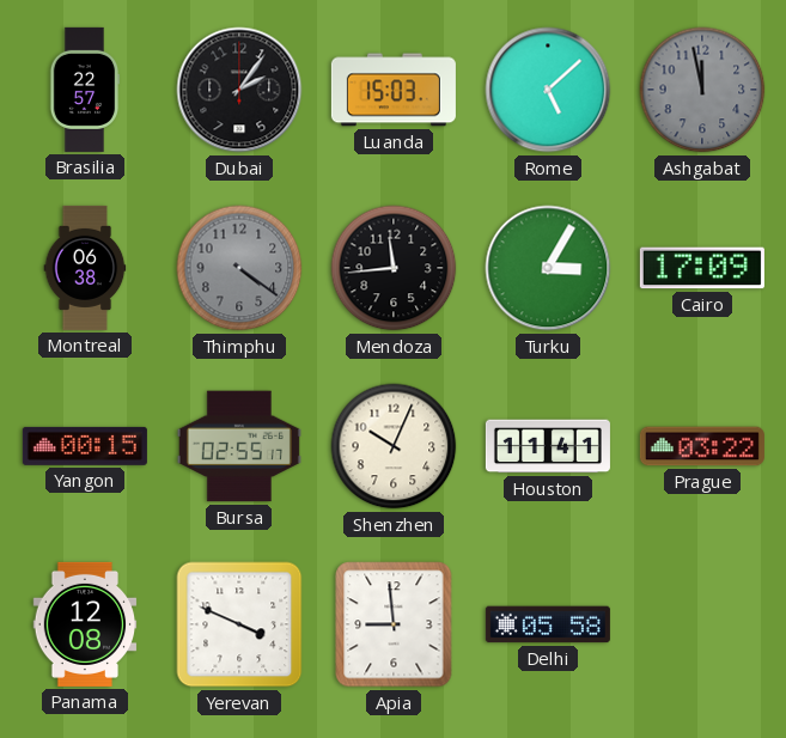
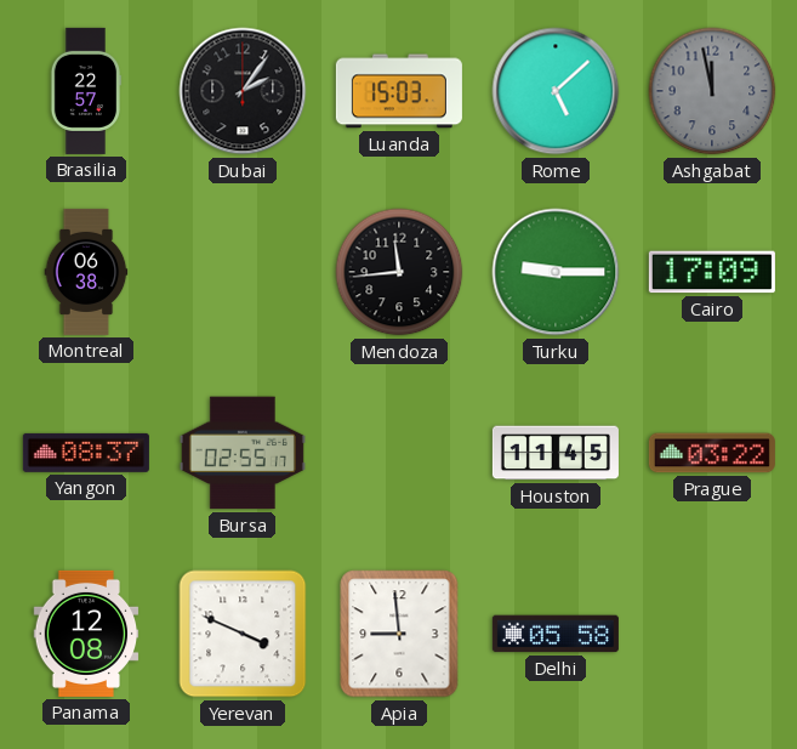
Thimphu: 4:21 -> none (239, 268)
Turku: 3:05 -> 9:15 (556, 272)
Yangon: 00:15 -> 08:37 (86, 453)
Shenzhen: 10:04 -> none (394, 446)
Houston: 11:41 -> 11:45 (556, 453)
